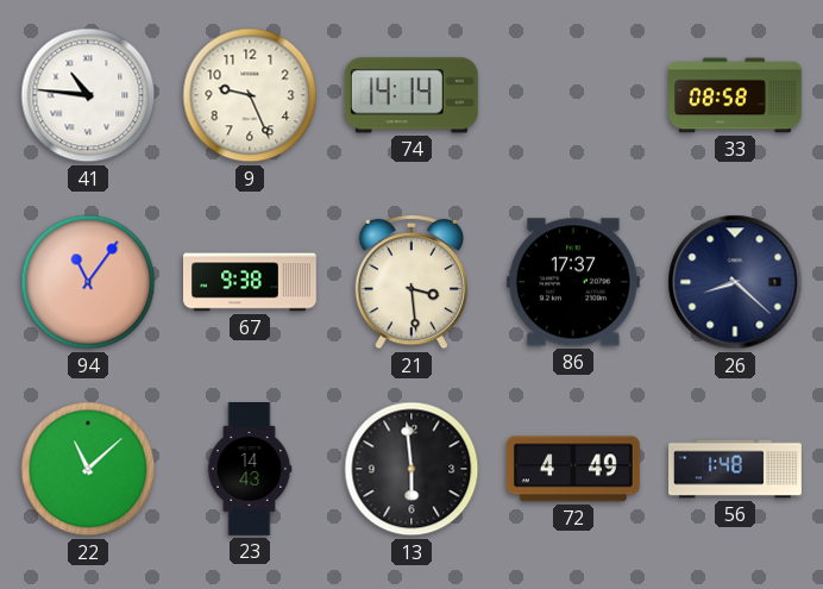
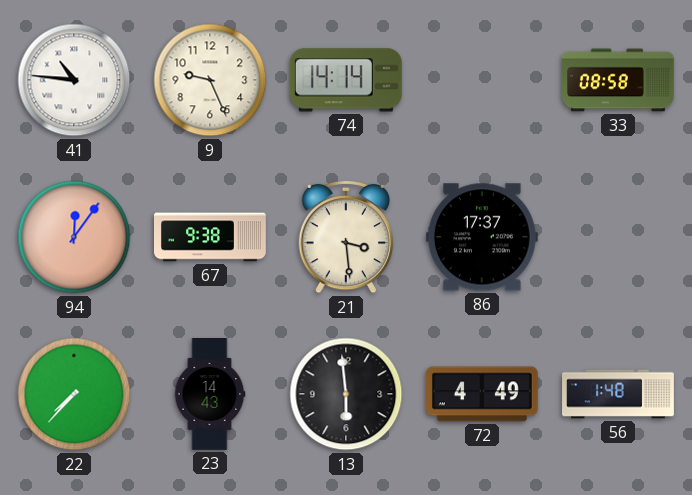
94: 11:06 -> 12:06 (74, 237)
26: 8:22 -> none (735, 282)
22: 11:08 -> 7:37 (74, 394)
